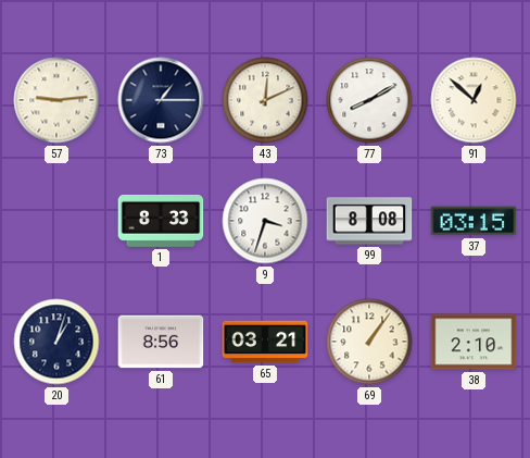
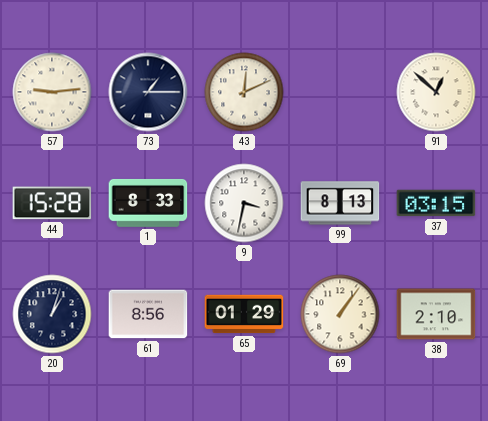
77: 8:10 -> none (369, 100)
44: none -> 15:28 (52, 203)
9: 3:33 -> 3:32 (244, 203)
99: 8:08 -> 8:13 (340, 203)
65: 03:21 -> 01:29 (244, 314)
